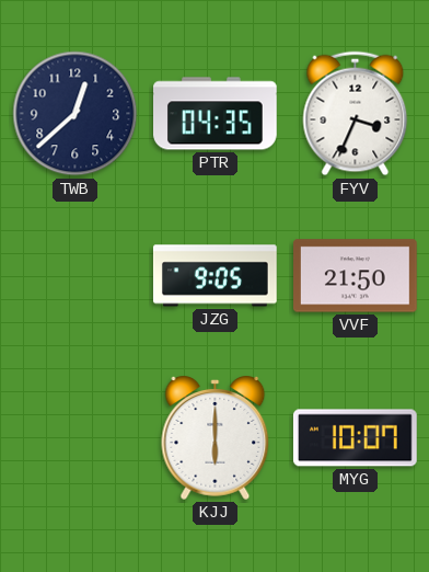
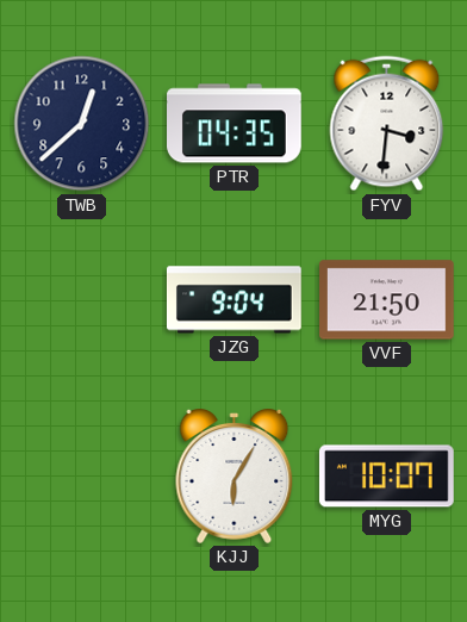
FYV: 3:34 -> 3:31 (387, 124)
JZG: 9:05 -> 9:04 (235, 300)
KJJ: 6:00 -> 6:05 (235, 477)
